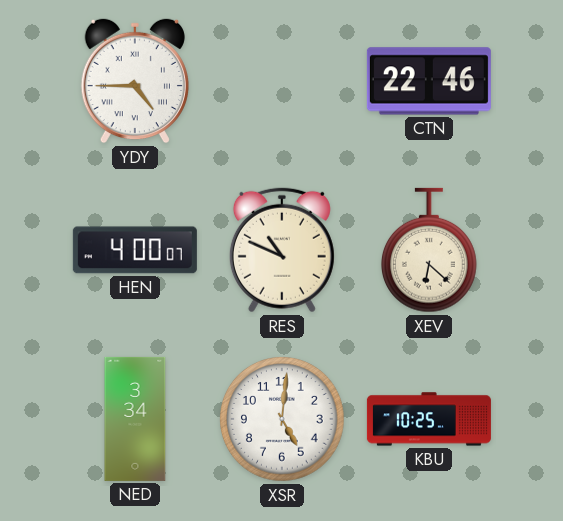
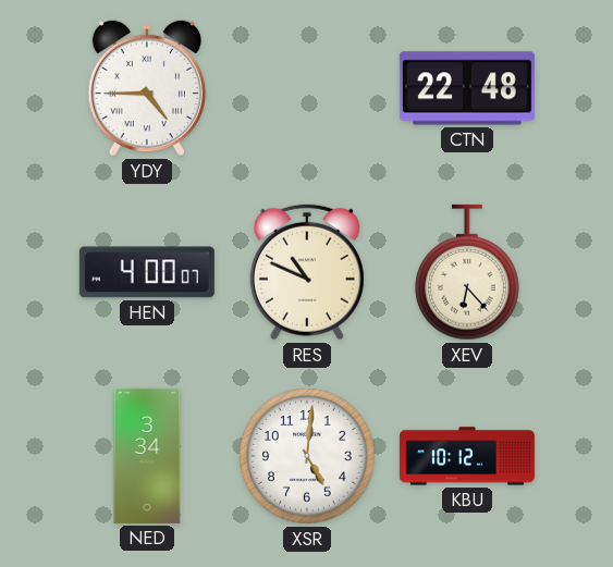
CTN: 22:46 -> 22:48 (467, 88)
XEV: 6:22 -> 6:23 (467, 272)
KBU: 10:25 -> 10:12 (467, 456)
